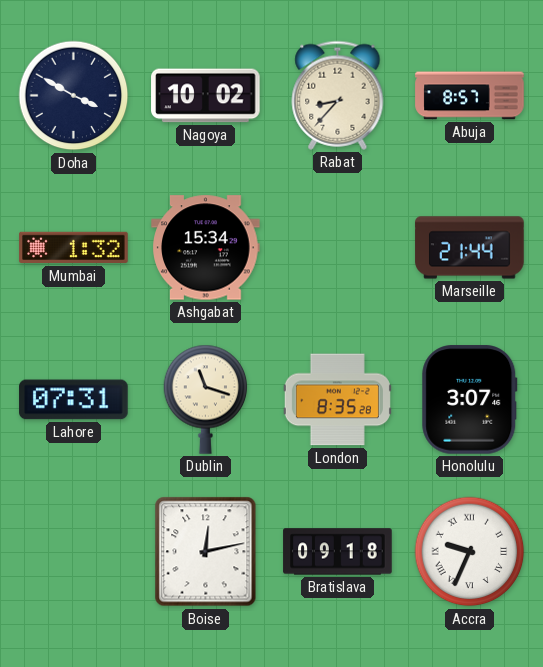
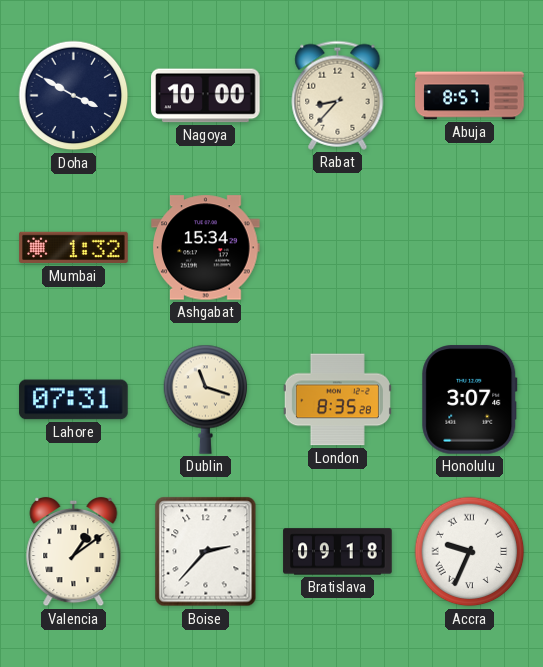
Nagoya: 10:02 -> 10:00 (206, 96)
Marseille: 21:44 -> none (470, 248)
Valencia: none -> 1:09 (74, 552)
Boise: 12:13 -> 2:37 (206, 552)
